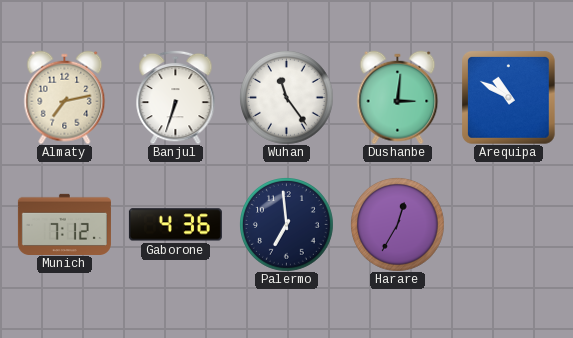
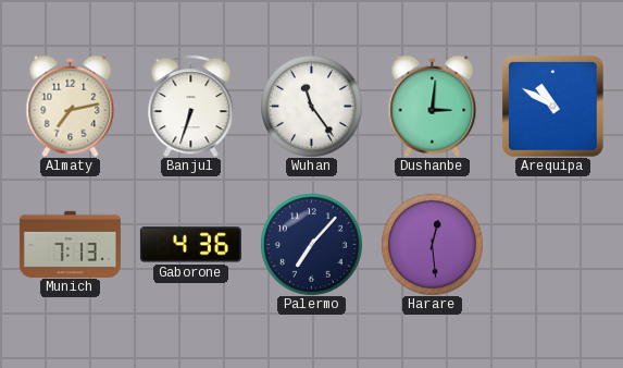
Munich: 7:12 -> 7:13 (70, 244)
Palermo: 6:59 -> 7:07 (312, 245)
Harare: 12:35 -> 12:29 (433, 245)
